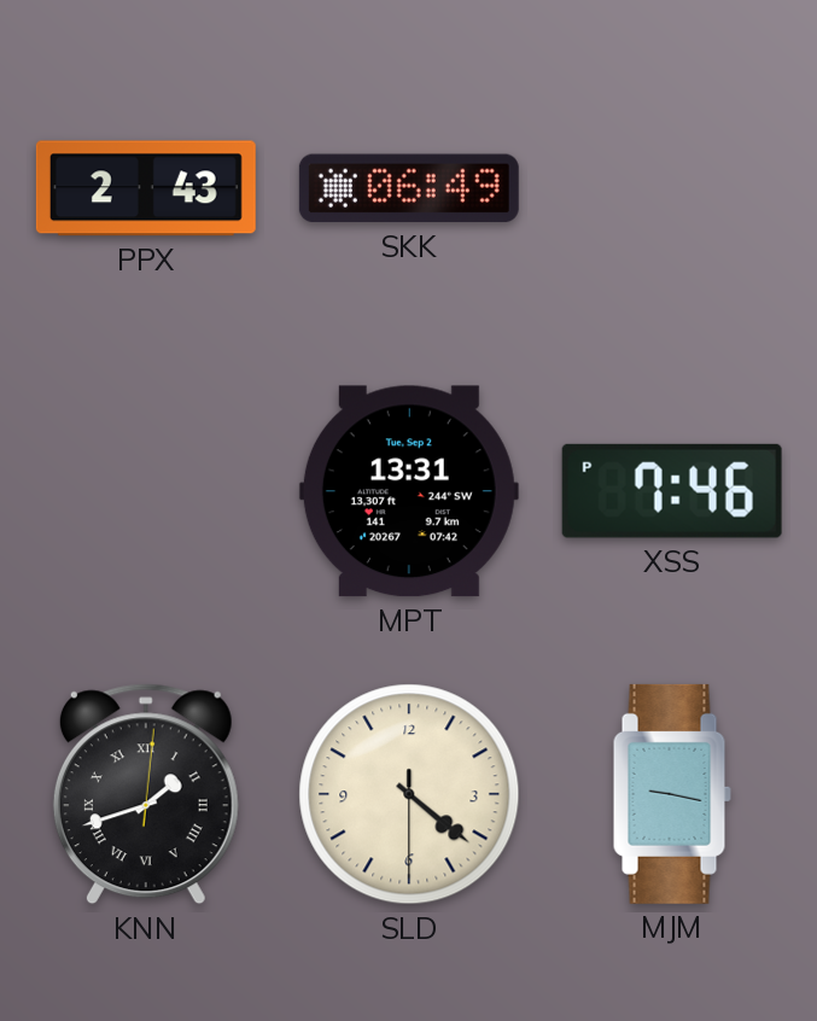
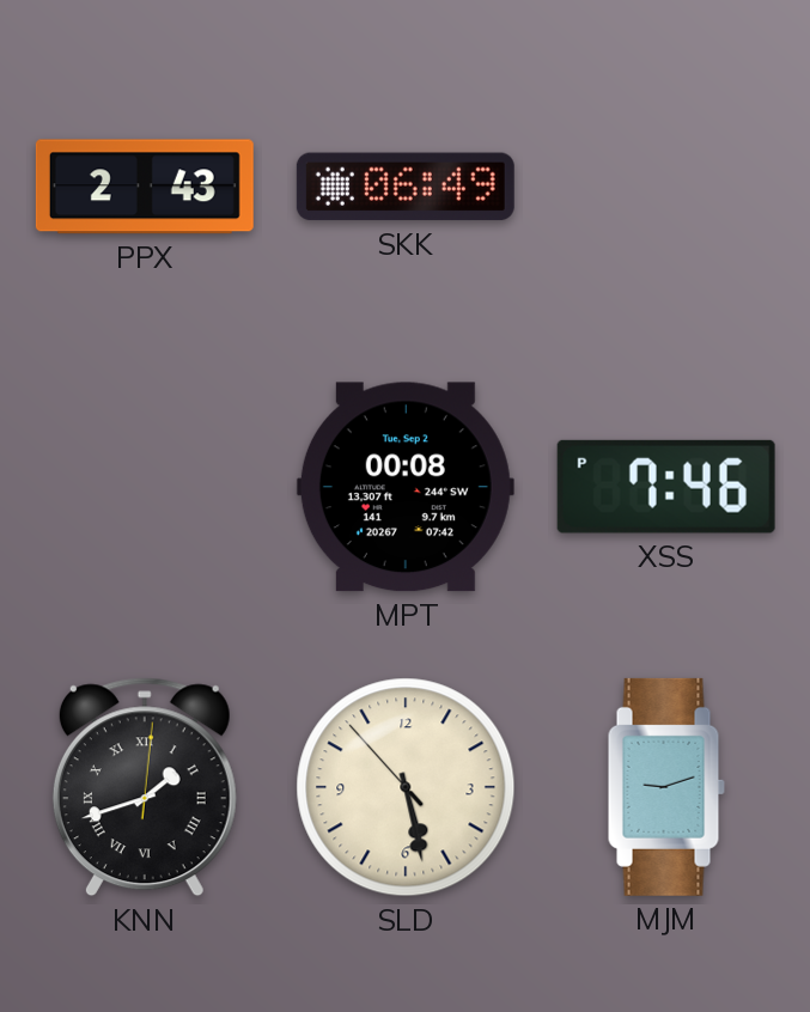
MPT: 13:31 -> 00:08 (406, 487)
SLD: 4:21 -> 5:27 (406, 787)
MJM: 9:17 -> 9:12 (666, 787)
